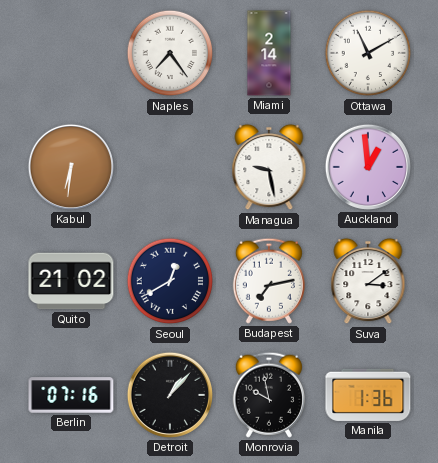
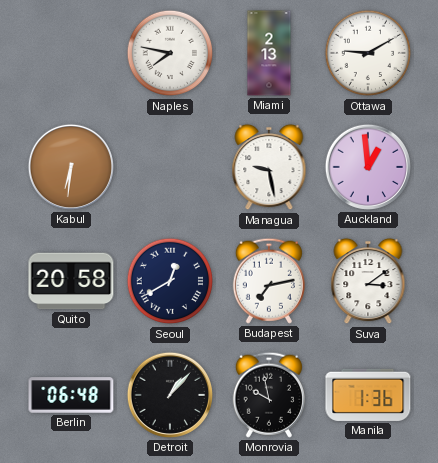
Naples: 7:24 -> 7:47 (170, 53)
Miami: 2:14 -> 2:13 (269, 53)
Ottawa: 11:10 -> 9:10 (368, 53)
Quito: 21:02 -> 20:58 (71, 281)
Berlin: 07:16 -> 06:48 (71, 395)
